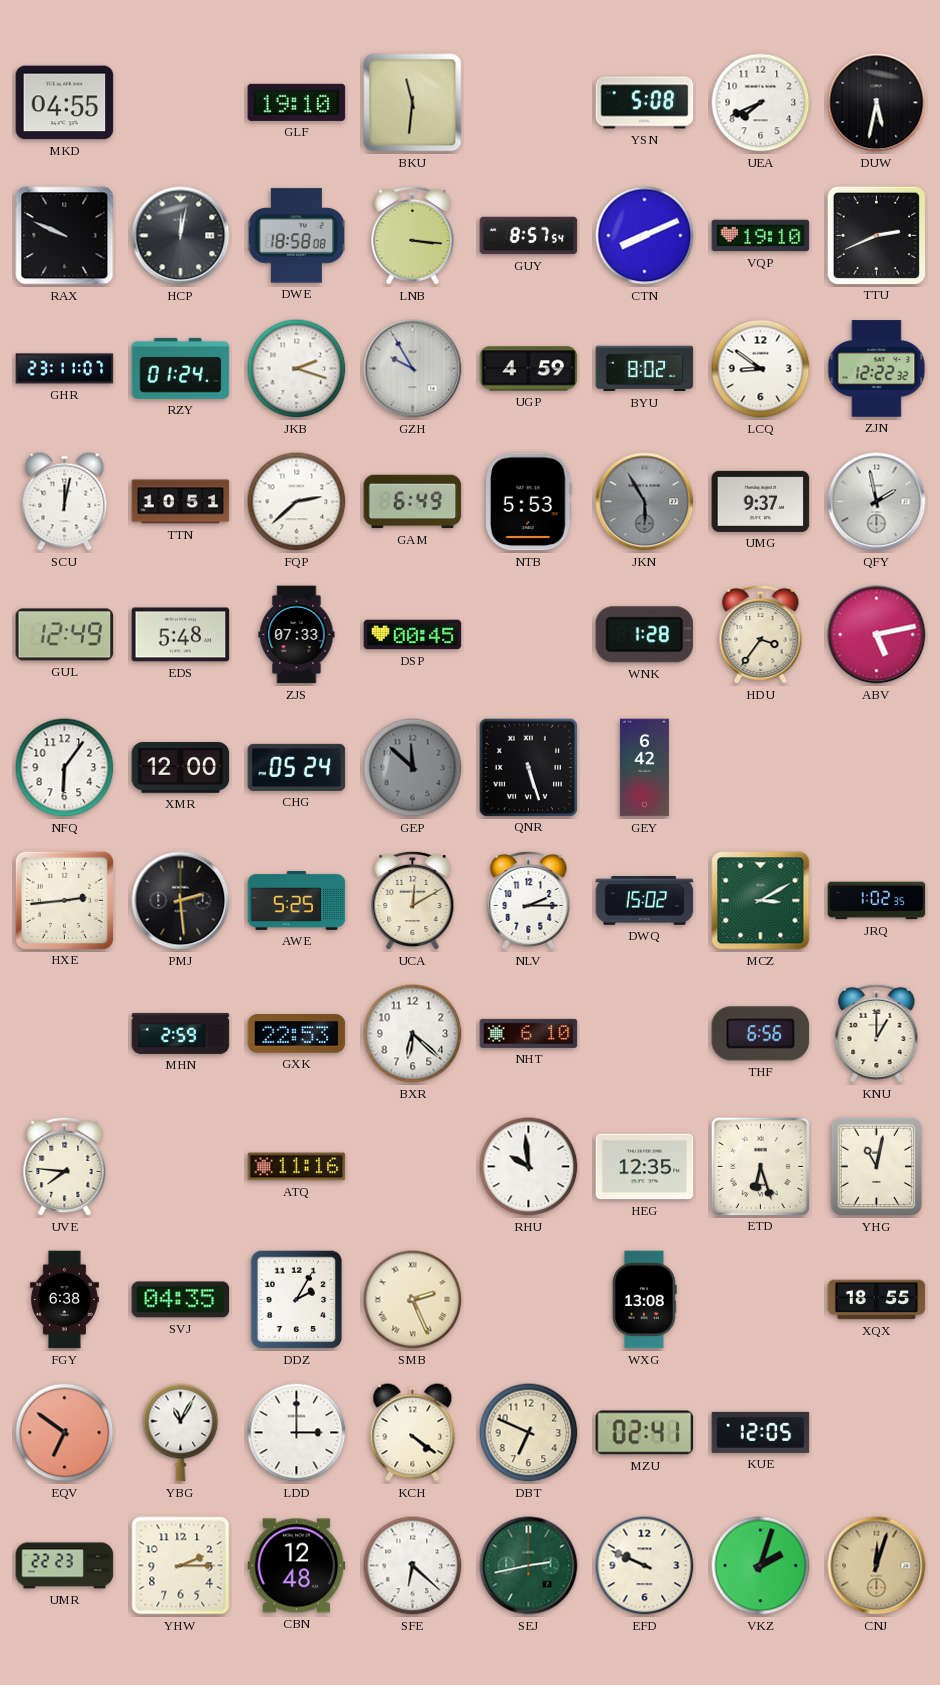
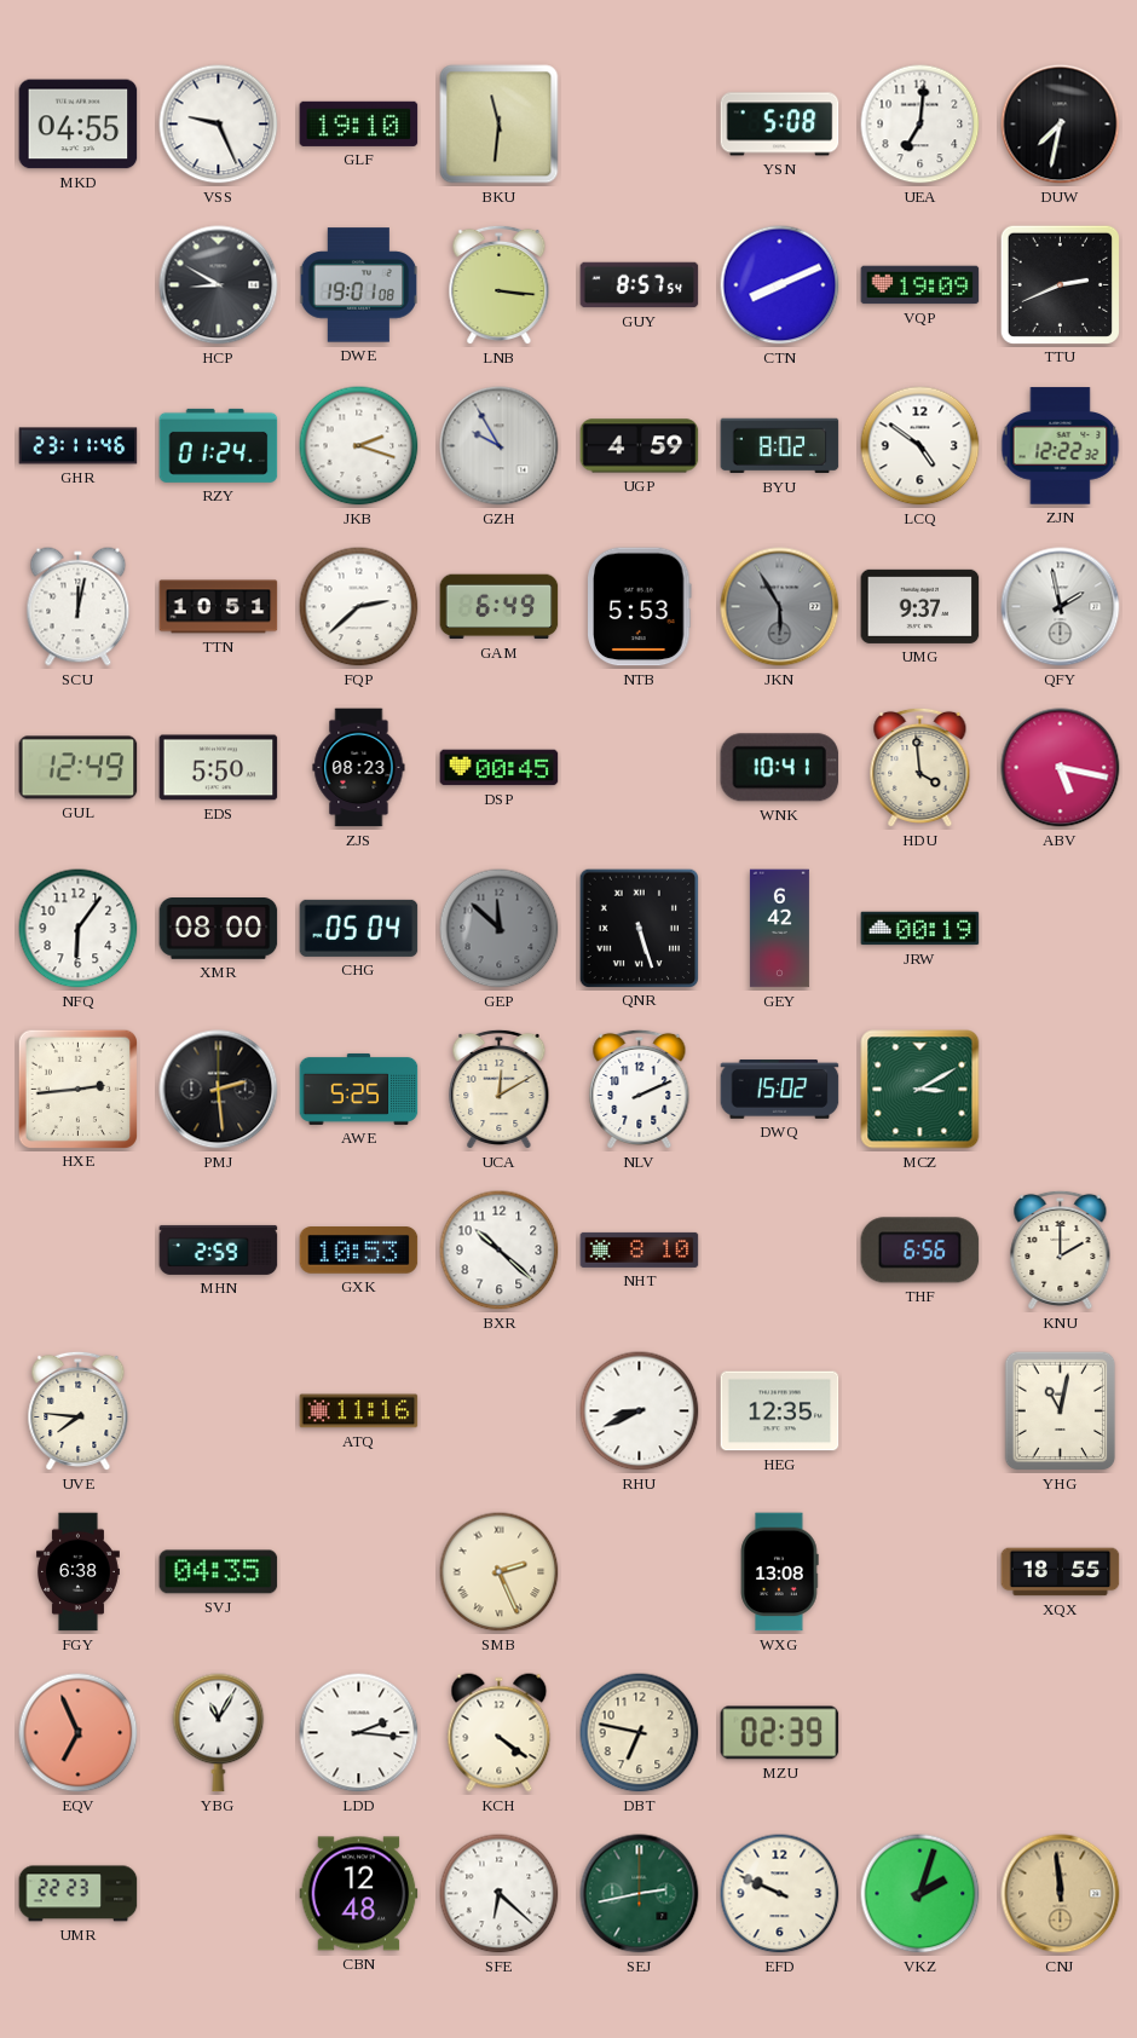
VSS: none -> 9:26 (219, 125)
UEA: 7:41 -> 7:01 (920, 125)
DUW: 5:32 -> 7:32 (1061, 125)
RAX: 9:49 -> none (65, 236)
HCP: 12:02 -> 8:50 (219, 285)
DWE: 18:58 -> 19:01 (359, 285)
VQP: 19:10 -> 19:09 (920, 285)
GHR: 23:11:07 -> 23:11:46 (79, 446)
LCQ: 8:51 -> 4:51 (920, 446)
EDS: 5:48 -> 5:50 (219, 768)
ZJS: 07:33 -> 08:23 (359, 768)
WNK: 1:28 -> 10:41 (780, 768)
HDU: 3:36 -> 3:59 (920, 768)
ABV: 5:13 -> 5:17 (1061, 768)
XMR: 12:00 -> 08:00 (219, 929)
CHG: 05:24 -> 05:04 (359, 928)
JRW: none -> 00:19 (920, 929)
NLV: 2:15 -> 2:11 (640, 1090)
JRQ: 1:02 -> none (877, 901)
GXK: 22:53 -> 10:53 (359, 1251)
BXR: 6:22 -> 10:22 (500, 1251)
NHT: 6:10 -> 8:10 (640, 1249)
KNU: 1:00 -> 2:00 (1061, 1251)
RHU: 9:59 -> 8:41 (640, 1411)
ETD: 6:27 -> none (760, 1166)
DDZ: 2:05 -> none (297, 1300)
EQV: 6:51 -> 6:56 (79, 1733)
LDD: 3:00 -> 2:16 (359, 1733)
DBT: 6:49 -> 6:47 (640, 1733)
MZU: 02:41 -> 02:39 (780, 1733)
KUE: 12:05 -> none (761, 1432)
YHW: 2:15 -> none (181, 1566)
CNJ: 12:03 -> 11:59 (1061, 1894)
